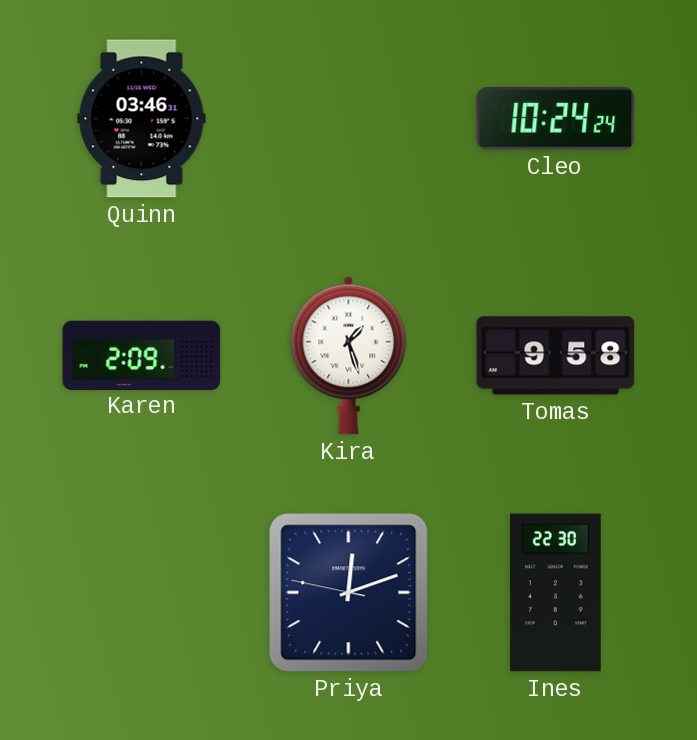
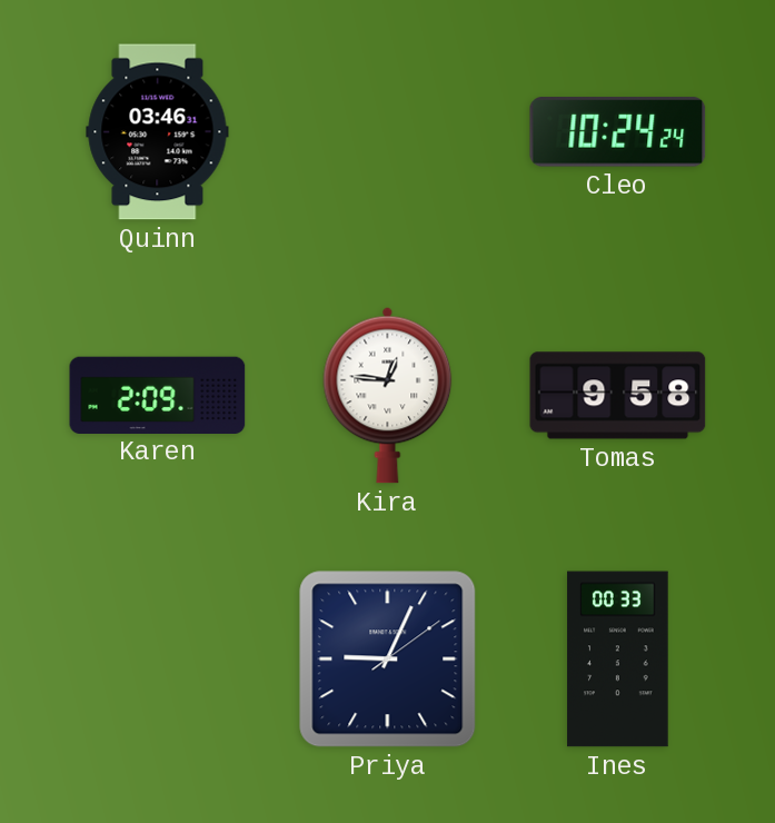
Kira: 1:27 -> 12:46 (388, 395)
Priya: 12:11 -> 9:04 (388, 660)
Ines: 22:30 -> 00:33 (618, 660)
